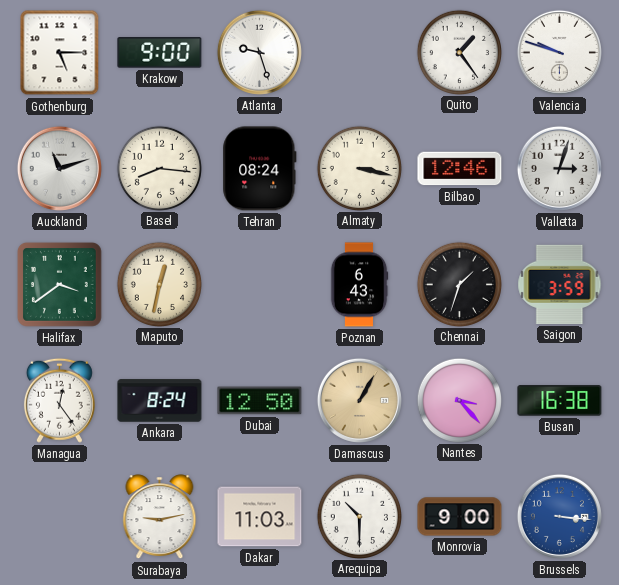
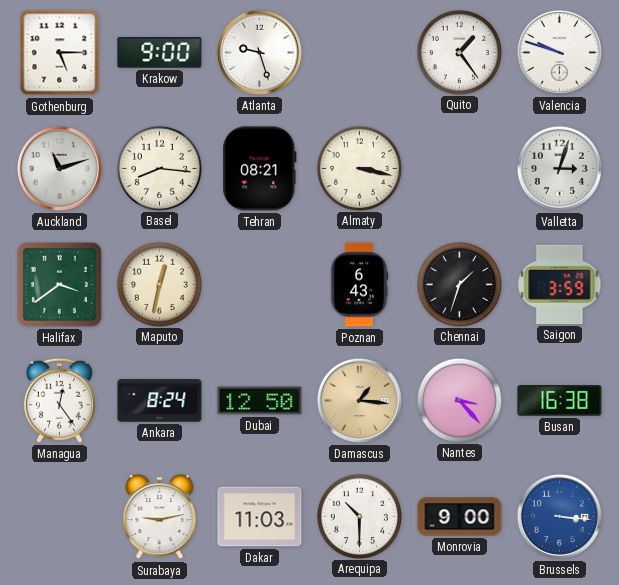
Tehran: 08:24 -> 08:21 (260, 169)
Bilbao: 12:46 -> none (460, 169)
Damascus: 1:05 -> 1:16 (359, 400)
